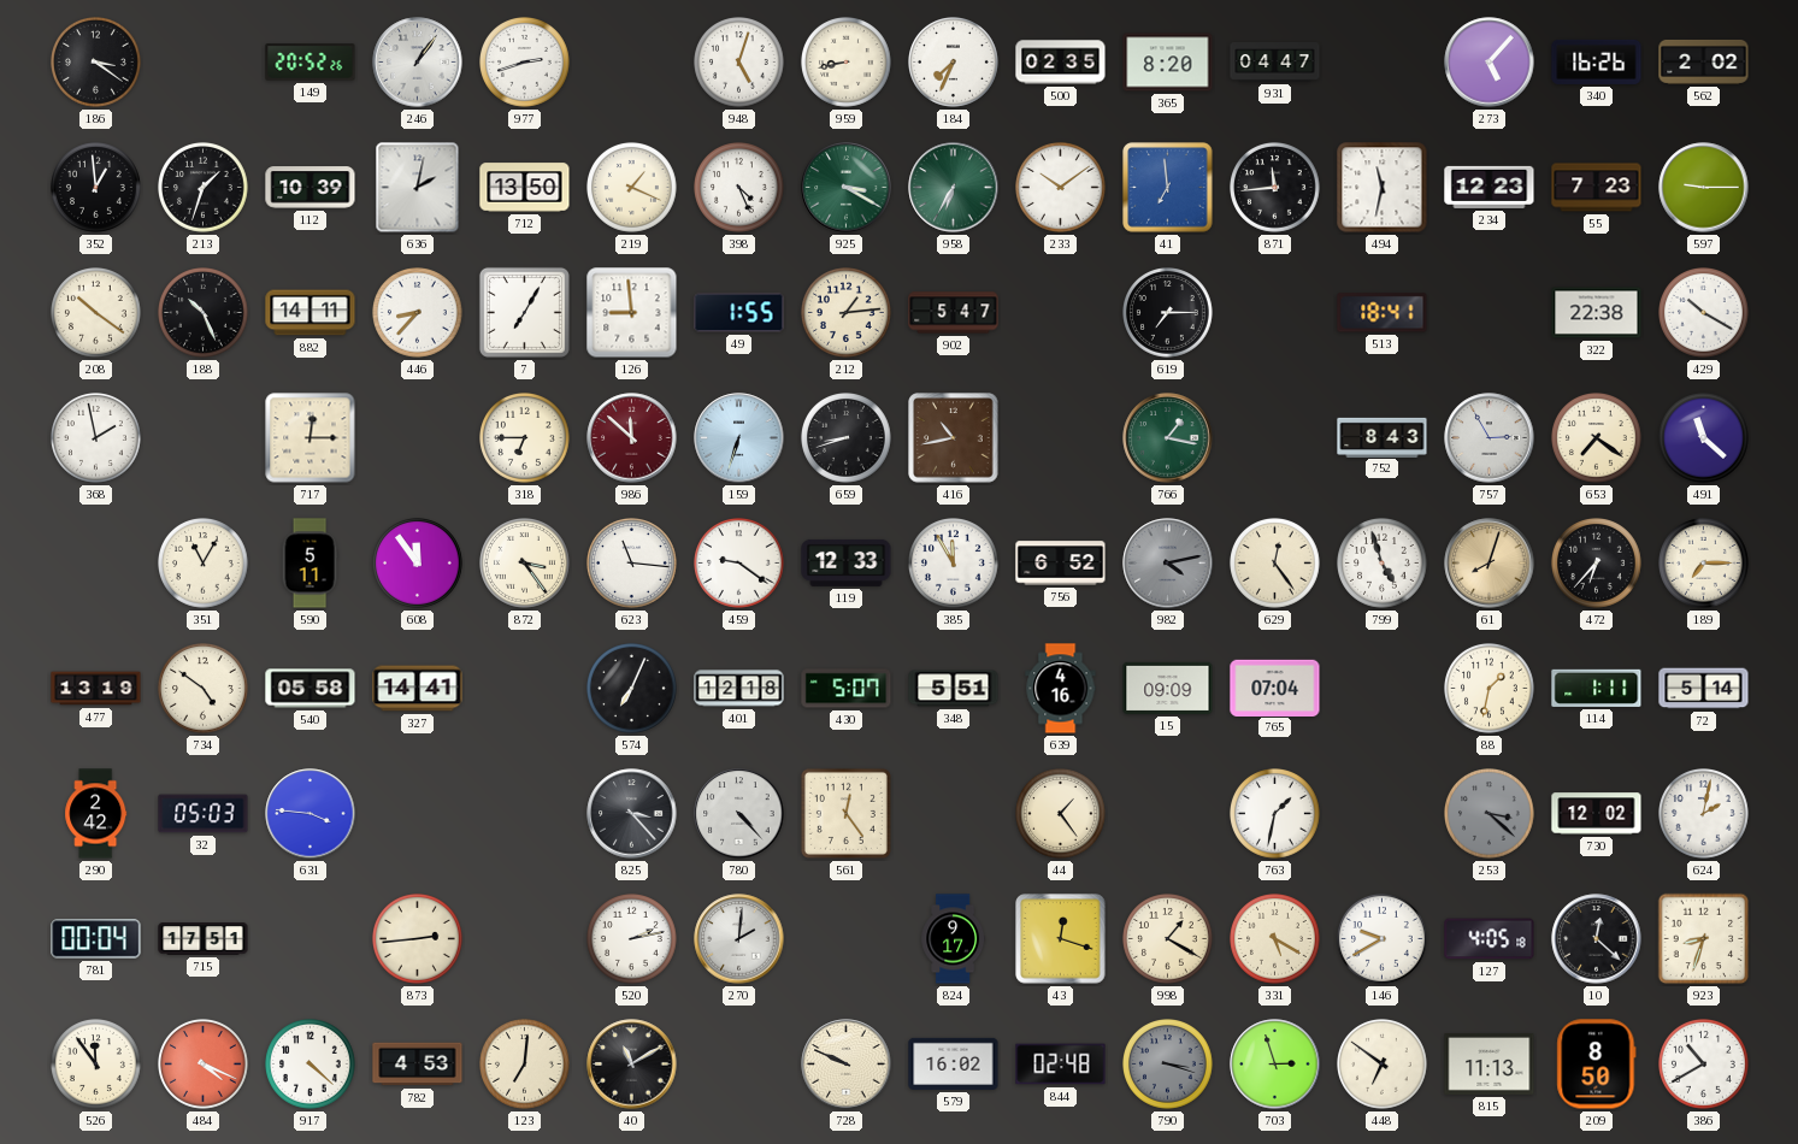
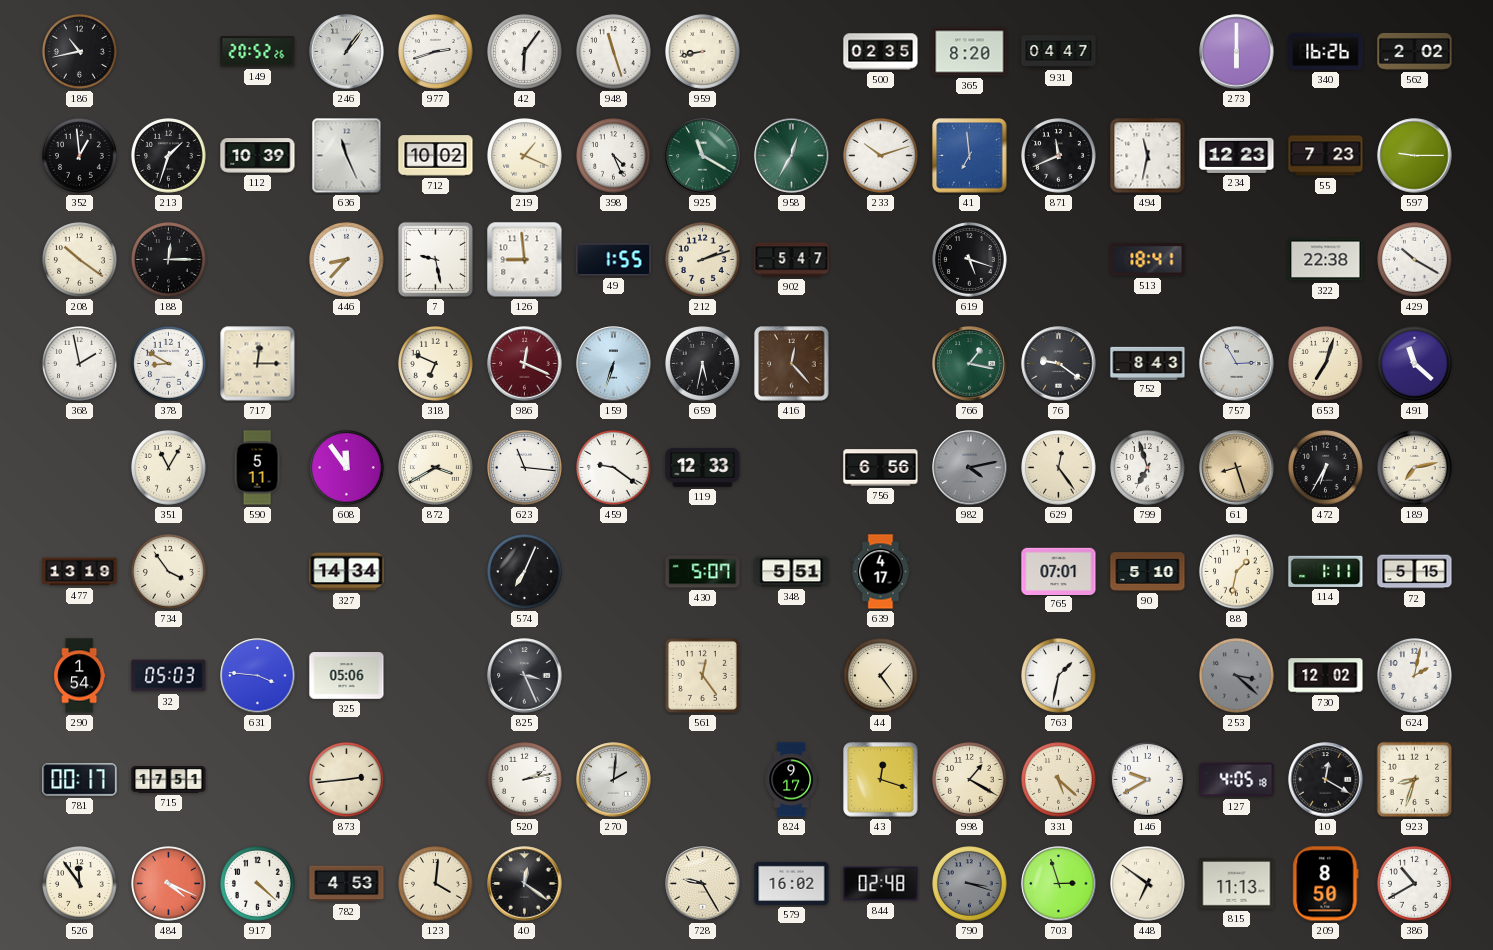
186: 3:21 -> 10:43 (80, 52)
42: none -> 6:06 (525, 52)
948: 5:03 -> 11:27 (614, 52)
184: 7:34 -> none (954, 63)
273: 5:07 -> 6:00 (1237, 52)
636: 2:02 -> 11:26 (347, 156)
712: 13:50 -> 10:02 (436, 156)
925: 3:20 -> 11:20 (703, 156)
958: 6:35 -> 12:35 (792, 156)
233: 10:09 -> 10:12 (881, 156)
871: 11:44 -> 11:41 (1059, 156)
188: 10:26 -> 12:15 (169, 260)
882: 14:11 -> none (311, 313)
7: 7:05 -> 9:28 (435, 259)
212: 1:14 -> 2:12 (703, 260)
619: 7:15 -> 5:18 (970, 260)
378: none -> 8:50 (169, 364)
318: 6:45 -> 6:49 (436, 364)
986: 11:52 -> 12:19 (525, 364)
659: 8:42 -> 5:32 (703, 364)
416: 10:43 -> 12:23 (792, 364)
76: none -> 9:21 (1059, 364)
653: 7:21 -> 7:03 (1326, 364)
872: 3:24 -> 3:40 (436, 468)
385: 11:55 -> none (954, 564)
756: 6:52 -> 6:56 (881, 468)
799: 4:57 -> 6:57 (1148, 468)
61: 8:03 -> 8:27 (1237, 468)
472: 6:37 -> 6:35 (1326, 468)
189: 7:15 -> 7:13 (1415, 468)
734: 4:51 -> 3:54 (169, 572)
540: 05:58 -> none (311, 689)
327: 14:41 -> 14:34 (347, 572)
401: 12:18 -> none (739, 689)
639: 4:16 -> 4:17 (881, 572)
15: 09:09 -> none (1168, 688)
765: 07:04 -> 07:01 (1059, 571)
90: none -> 5:10 (1148, 572)
72: 5:14 -> 5:15 (1415, 572)
290: 2:42 -> 1:54 (80, 676)
325: none -> 05:06 (347, 676)
825: 3:23 -> 3:26 (525, 676)
780: 4:23 -> none (739, 814)
781: 00:04 -> 00:17 (80, 780)
331: 5:20 -> 5:22 (1059, 780)
10: 12:22 -> 12:20 (1326, 780)
123: 7:01 -> 4:01 (436, 884)
40: 11:10 -> 12:21 (525, 884)
728: 9:49 -> 9:25 (703, 884)
